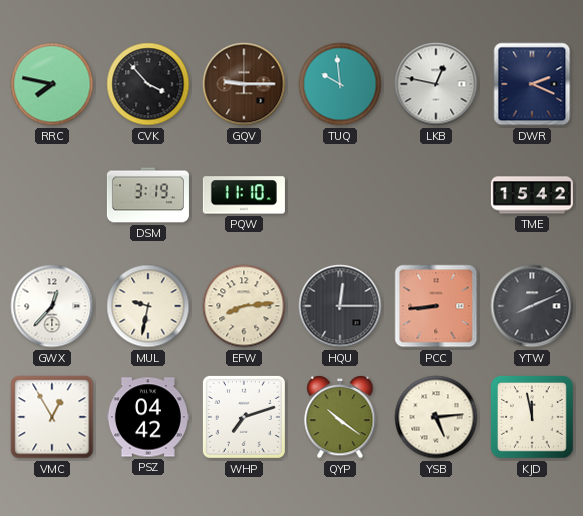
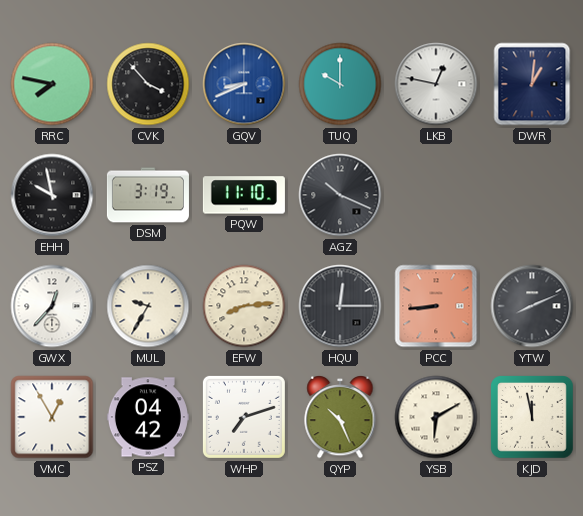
GQV: 9:15 -> 8:41 (244, 84)
GQV dial: brown -> blue (244, 84)
TUQ: 9:59 -> 10:00 (340, 84)
DWR: 2:19 -> 1:01 (532, 84)
EHH: none -> 9:58 (52, 195)
AGZ: none -> 10:19 (340, 195)
TME: 15:42 -> none (532, 195)
MUL: 9:32 -> 9:35 (148, 306)
QYP: 10:21 -> 10:26 (340, 417)
YSB: 5:14 -> 6:10 (436, 417)
